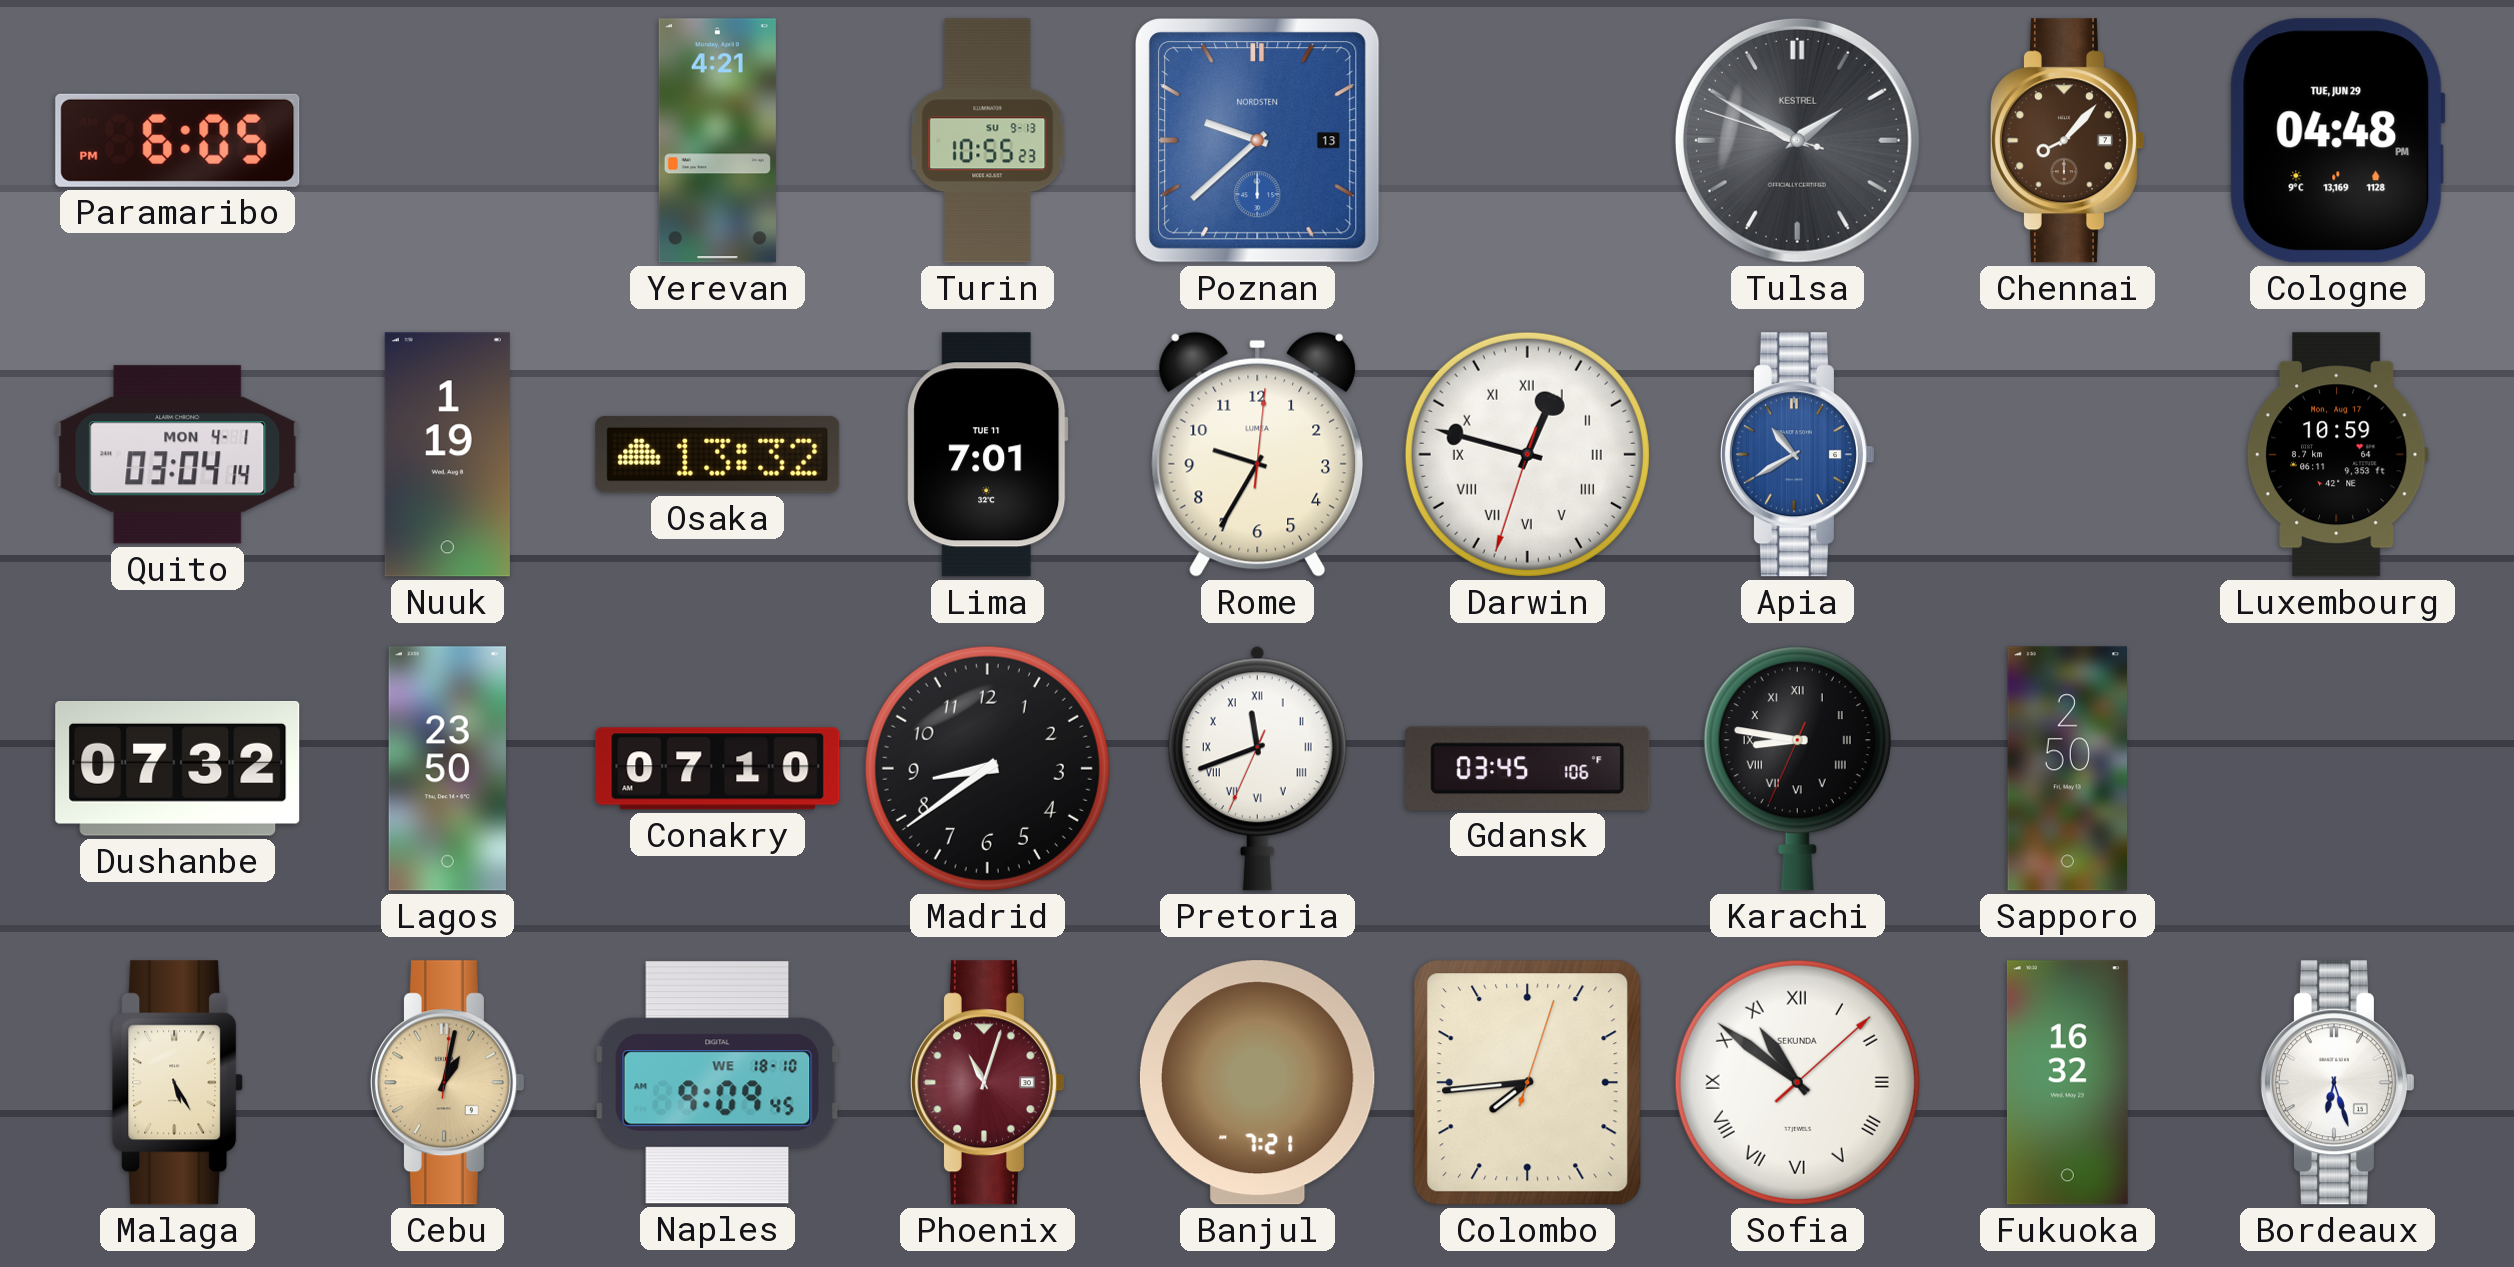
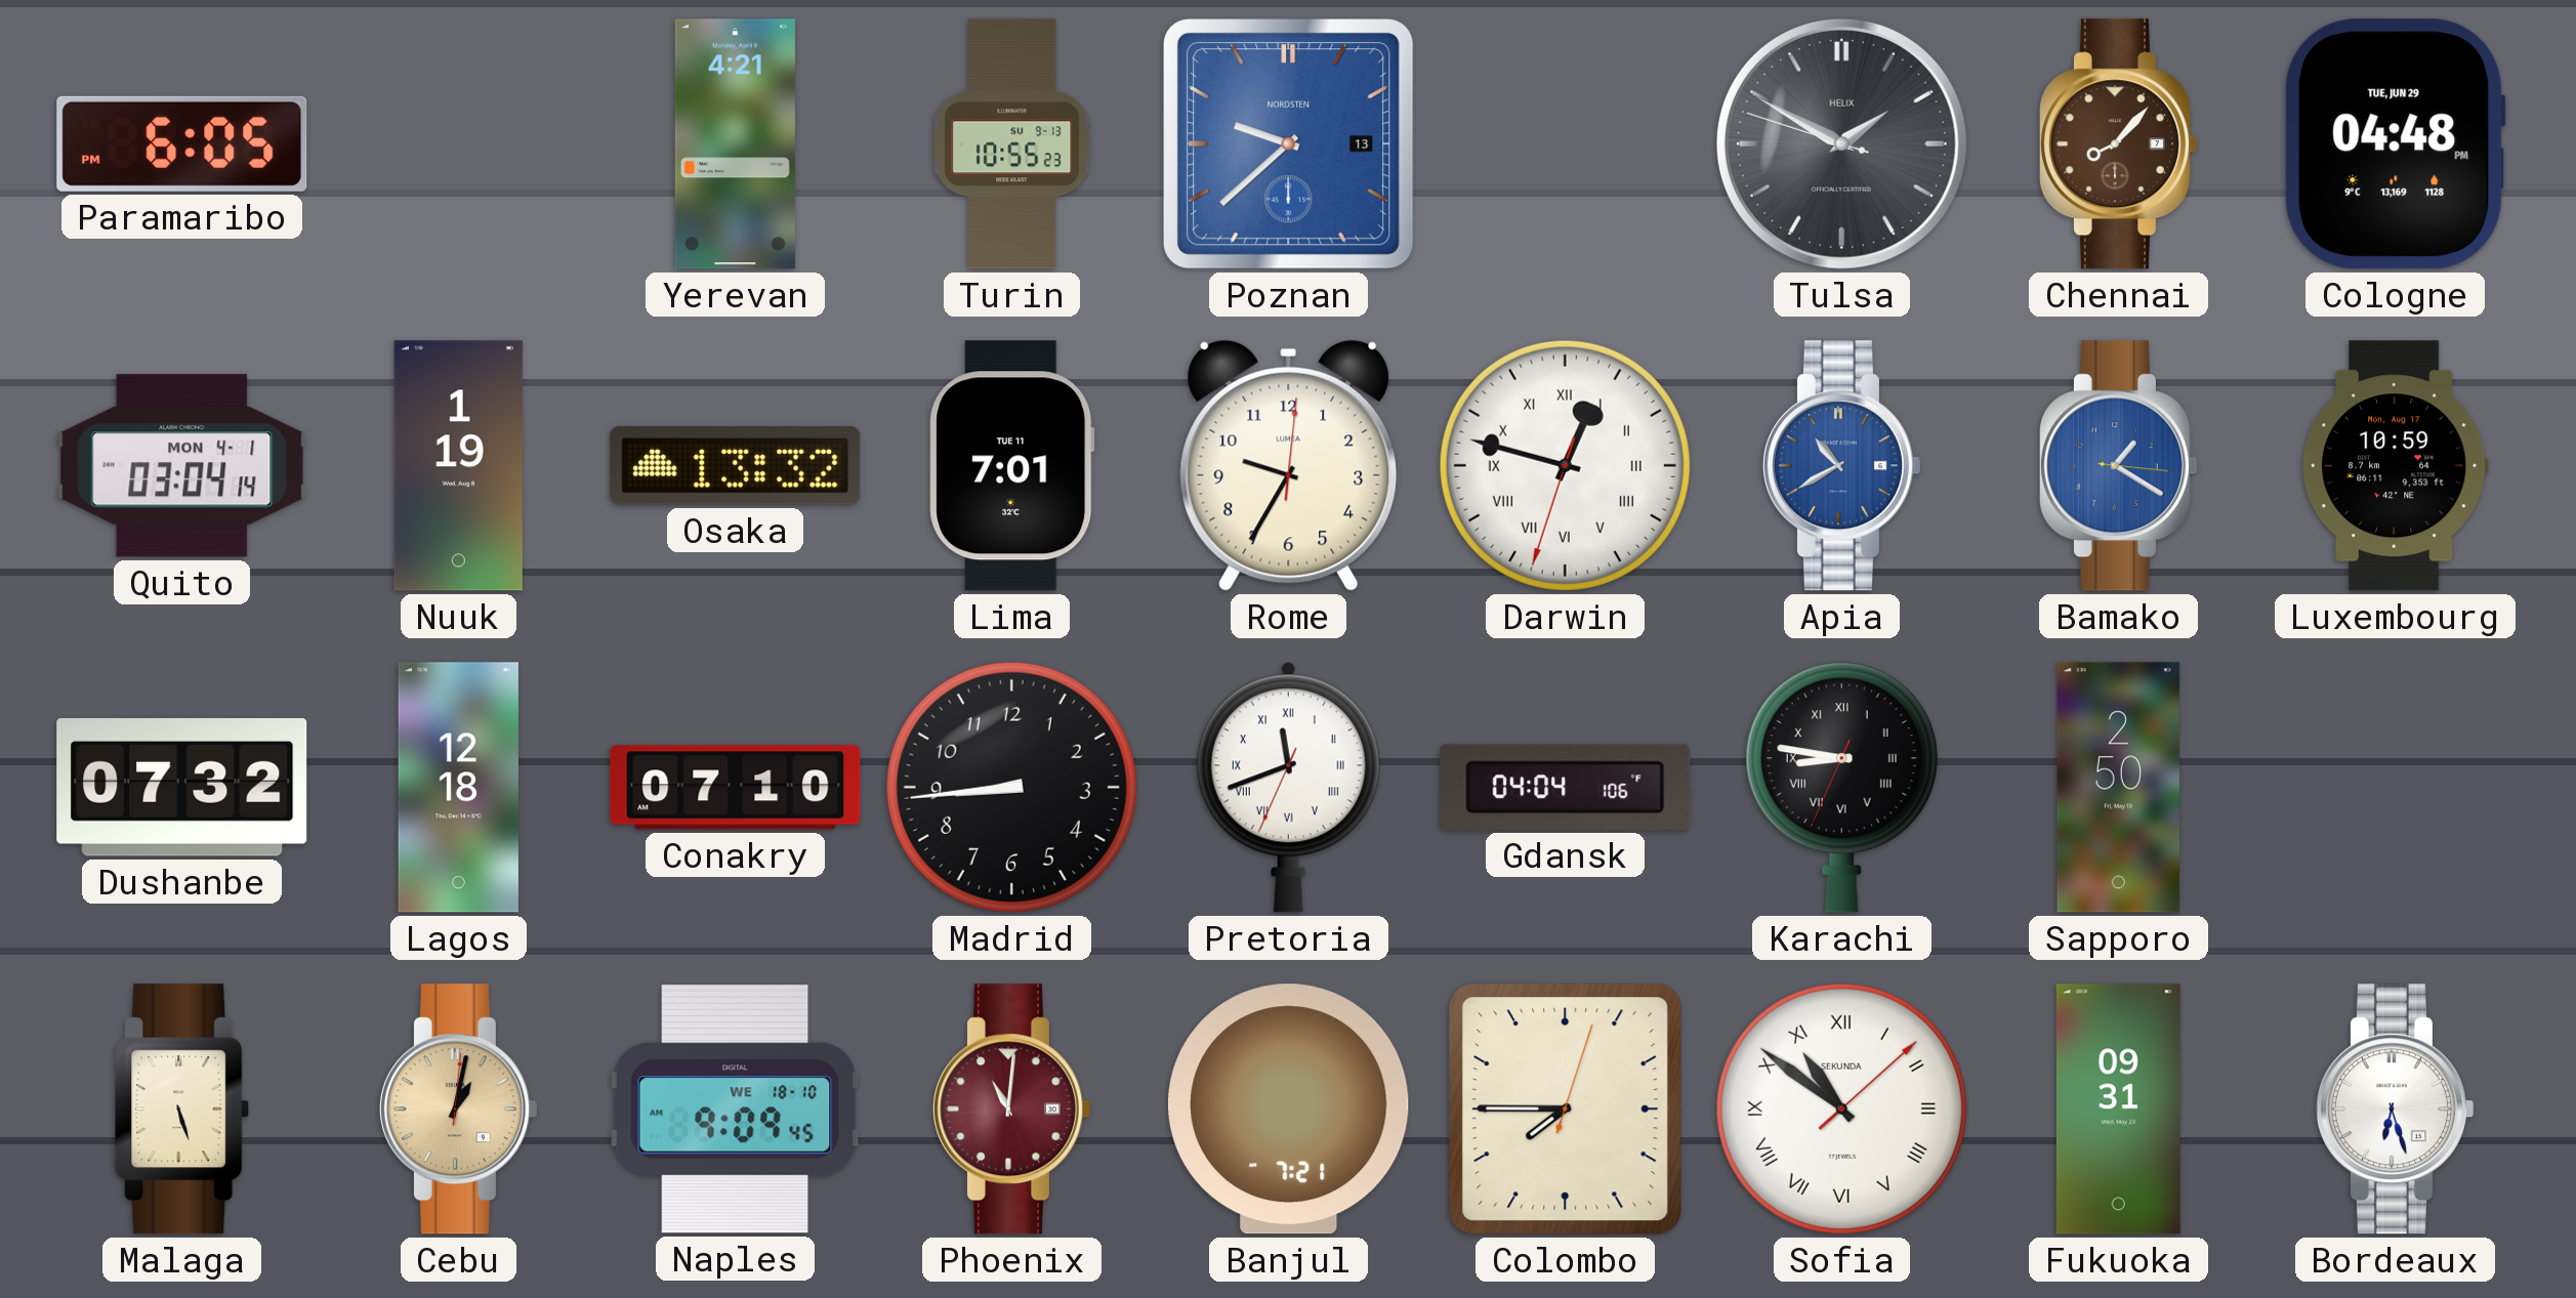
Tulsa brand: KESTREL -> HELIX (1841, 143)
Bamako: none -> 1:20 (2118, 466)
Lagos: 23:50 -> 12:18 (458, 788)
Madrid: 8:39 -> 8:44 (1011, 787)
Gdansk: 03:45 -> 04:04 (1566, 787)
Malaga: 5:25 -> 5:27 (182, 1109)
Phoenix: 11:03 -> 11:01 (1011, 1109)
Colombo: 7:44 -> 7:45 (1566, 1109)
Fukuoka: 16:32 -> 09:31 (2118, 1109)
